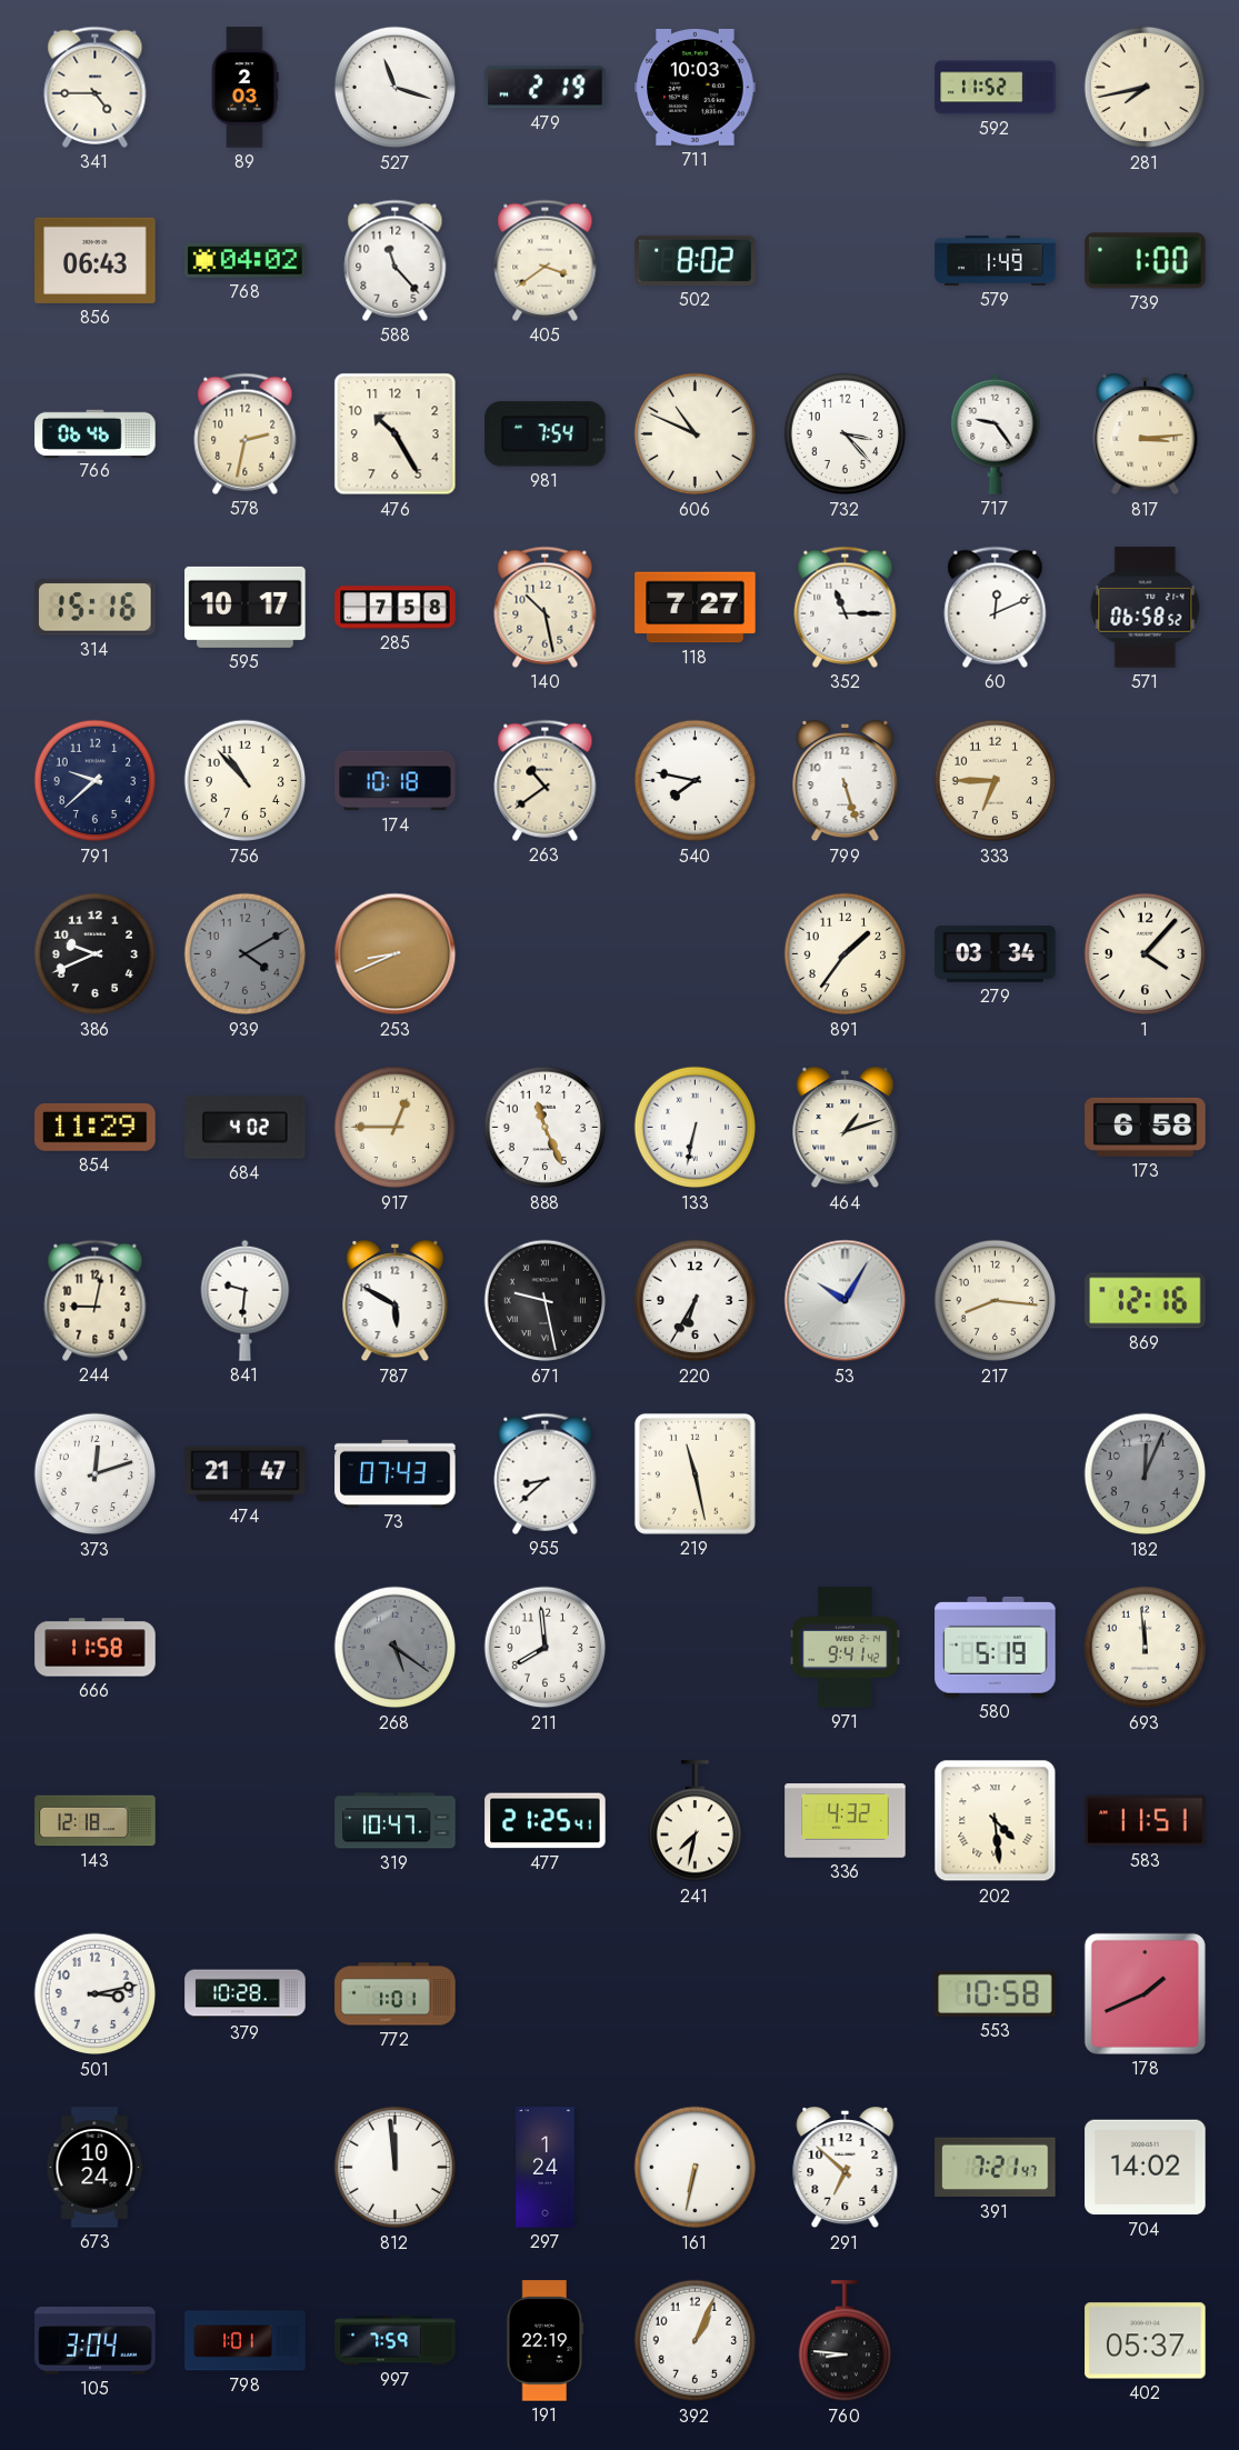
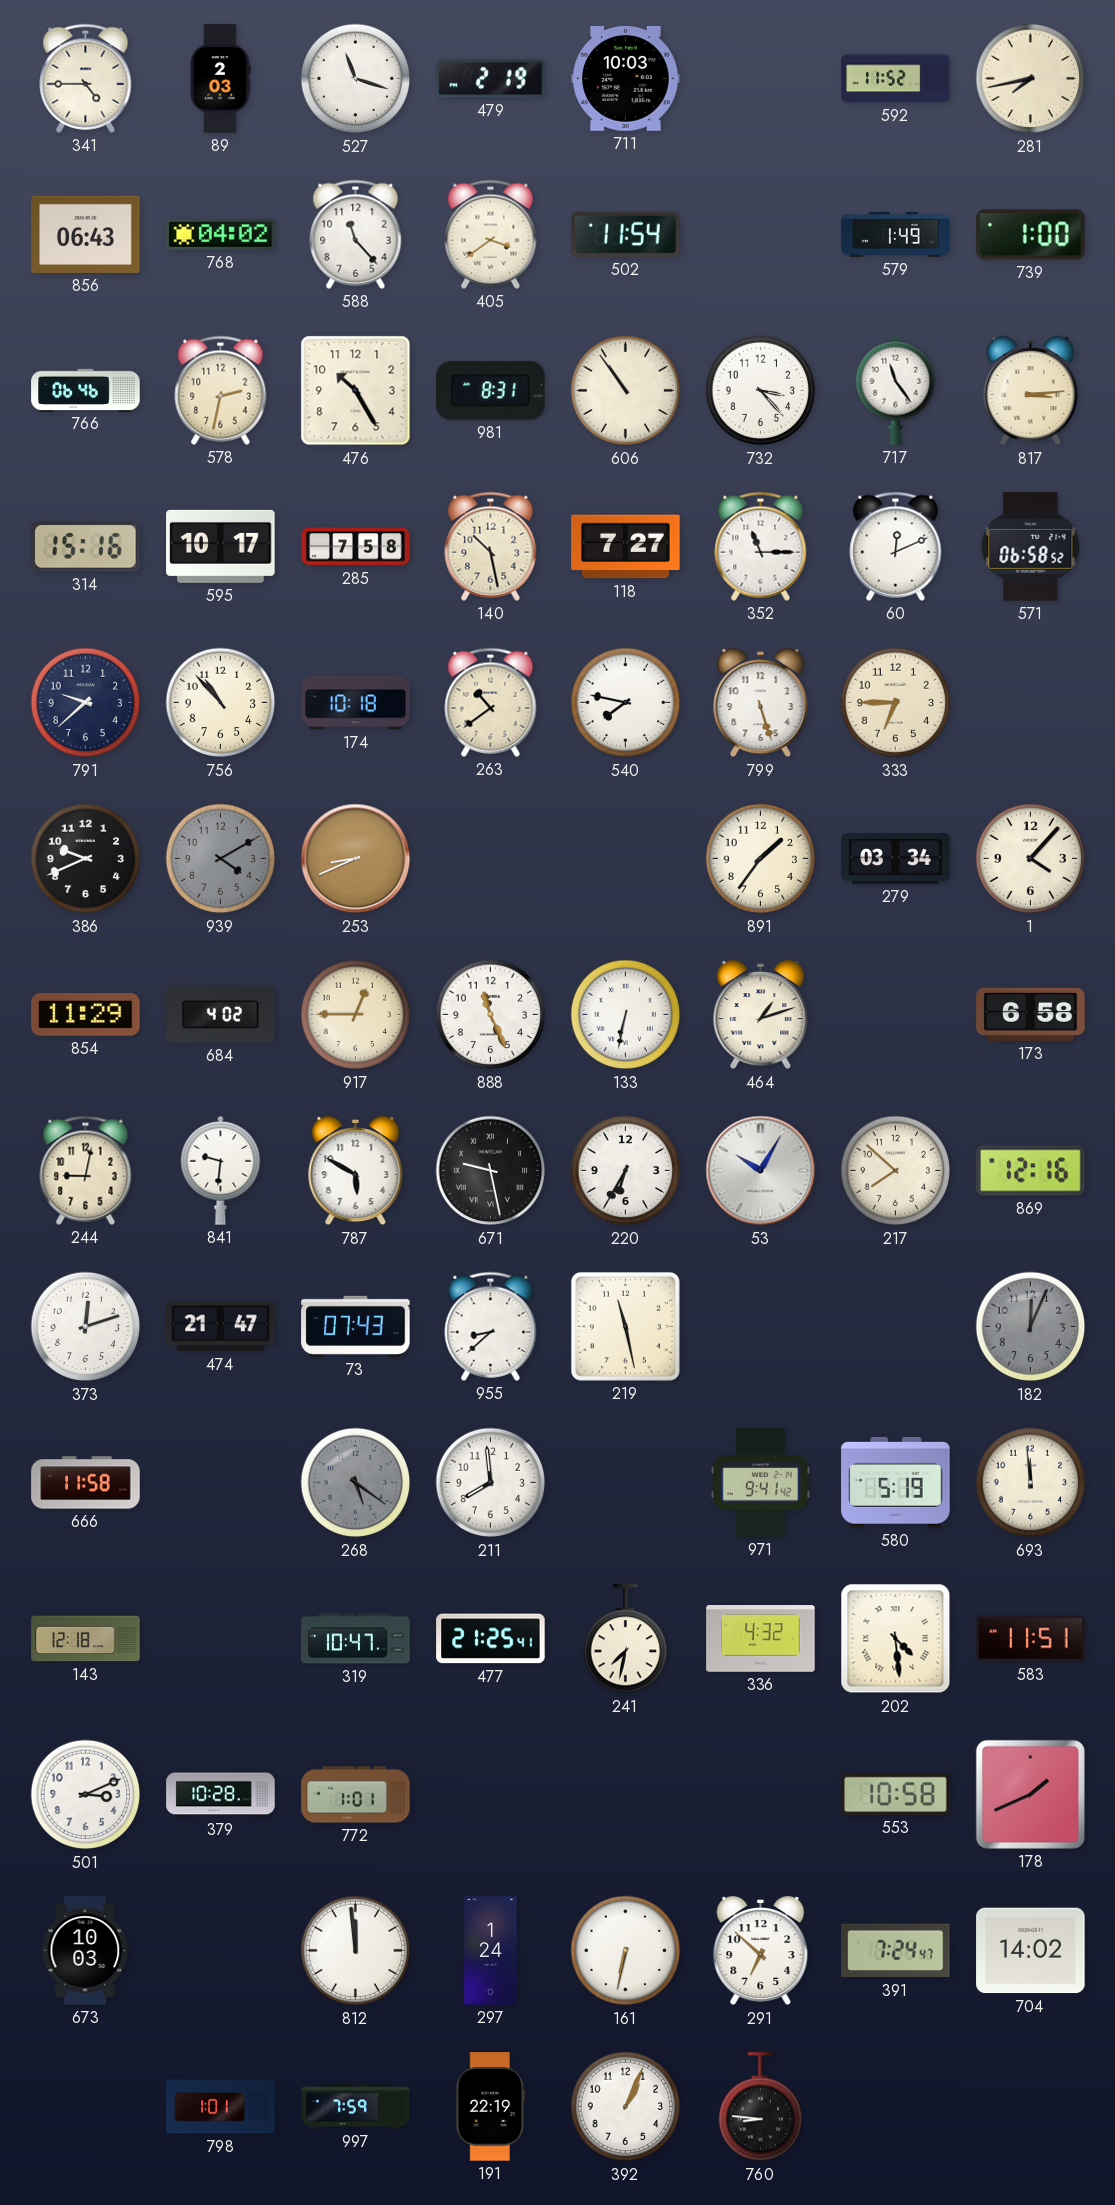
502: 8:02 -> 11:54 (626, 234)
981: 7:54 -> 8:31 (491, 391)
606: 10:49 -> 10:54 (626, 391)
717: 9:24 -> 11:24 (896, 390)
217: 8:16 -> 7:52 (896, 1171)
501: 3:13 -> 3:11 (86, 1795)
673: 10:24 -> 10:03 (86, 1951)
391: 7:21 -> 7:24 (896, 1951)
105: 3:04 -> none (96, 2341)
402: 05:37 -> none (1146, 2341)
